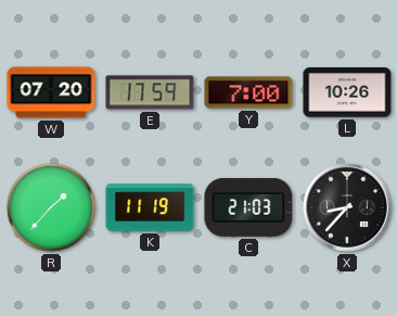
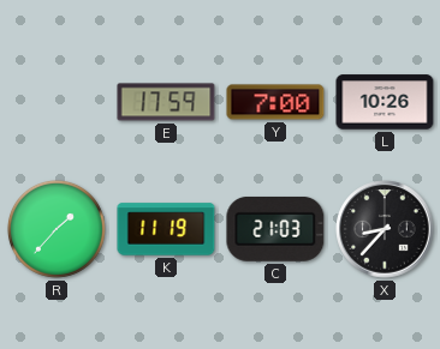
W: 07:20 -> none (51, 92)
